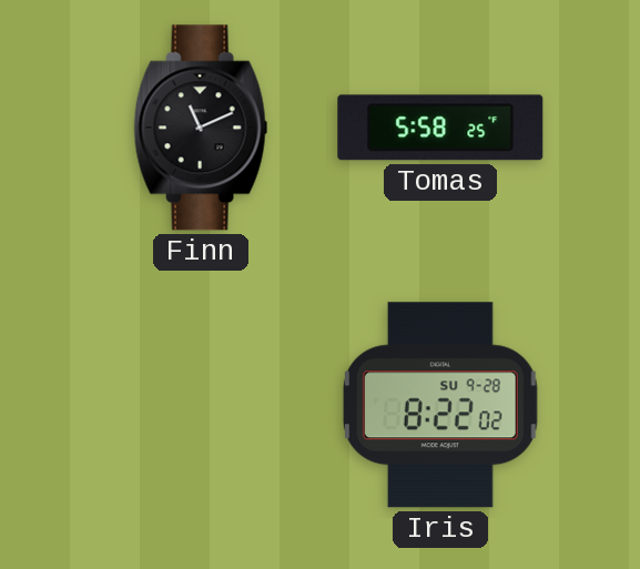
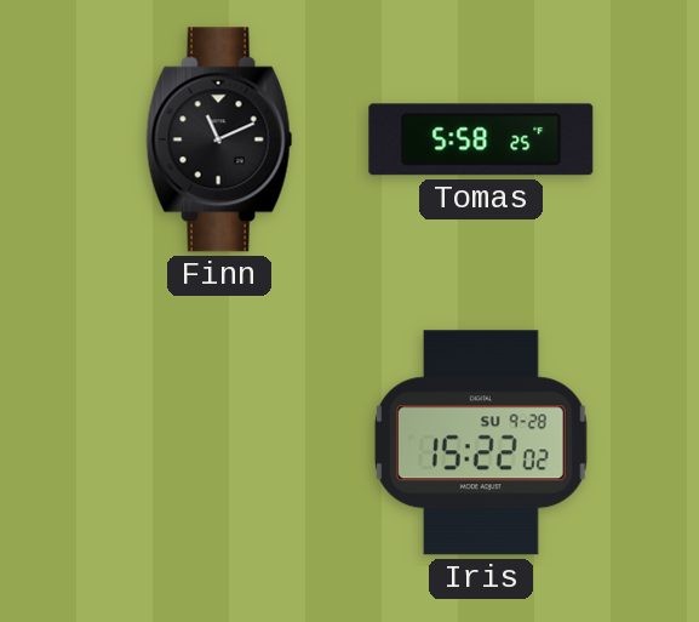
Iris: 8:22 -> 15:22 (481, 443)
